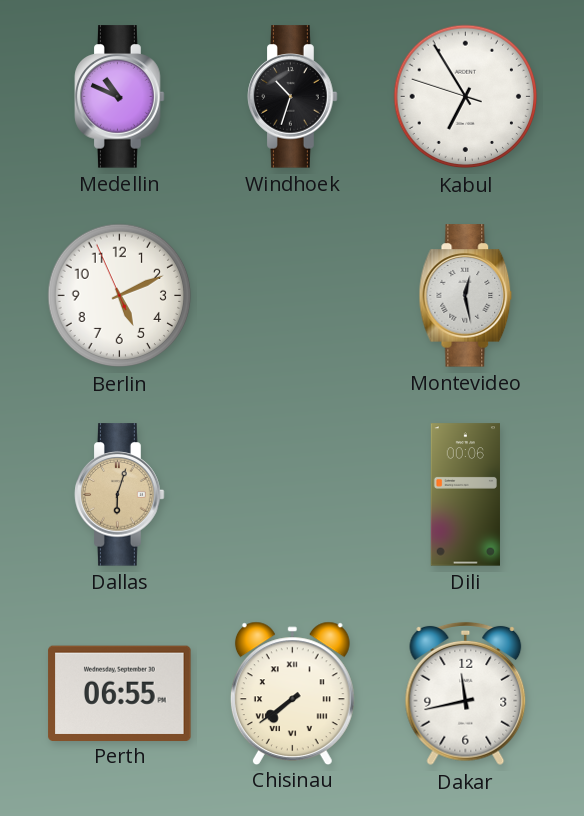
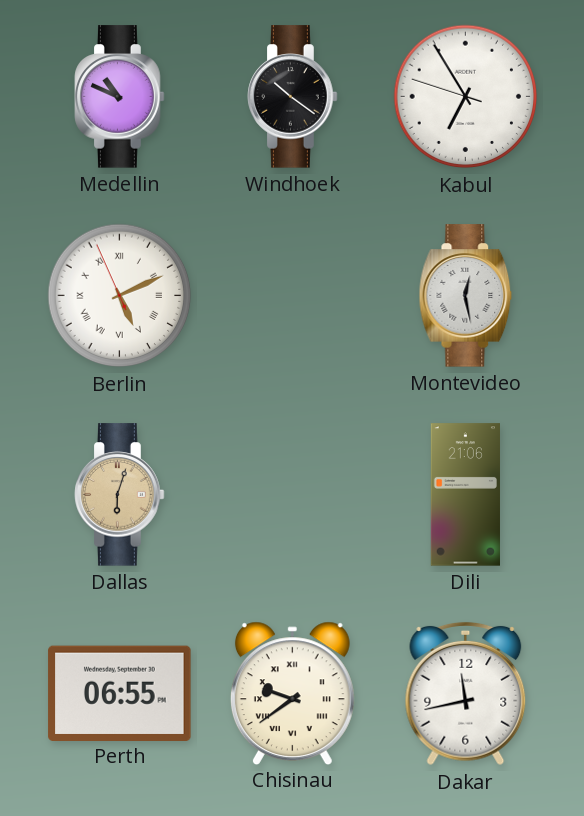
Windhoek: 10:33 -> 10:21 (293, 97)
Berlin numerals: Arabic -> Roman (120, 296)
Dili: 00:06 -> 21:06 (465, 495)
Chisinau: 7:39 -> 9:39 (292, 693)
